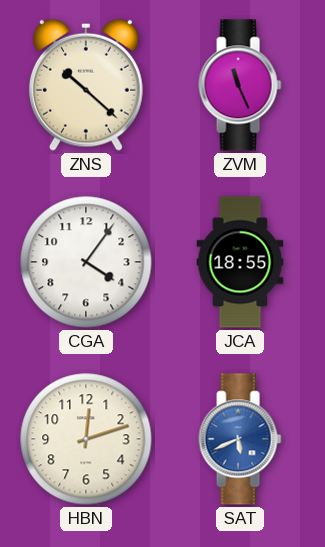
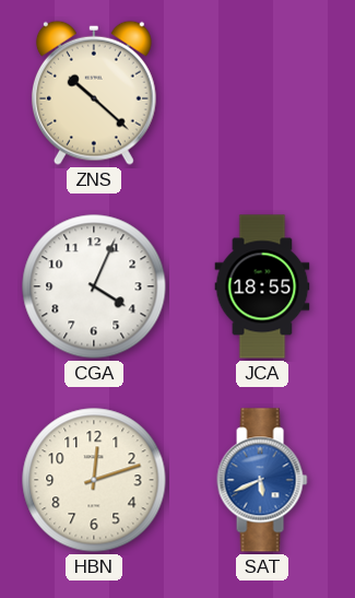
ZVM: 11:26 -> none (240, 85)
CGA: 4:06 -> 4:04 (94, 286)
